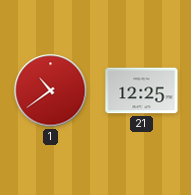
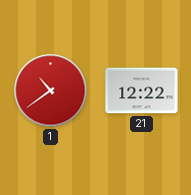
21: 12:25 -> 12:22 (142, 91)
